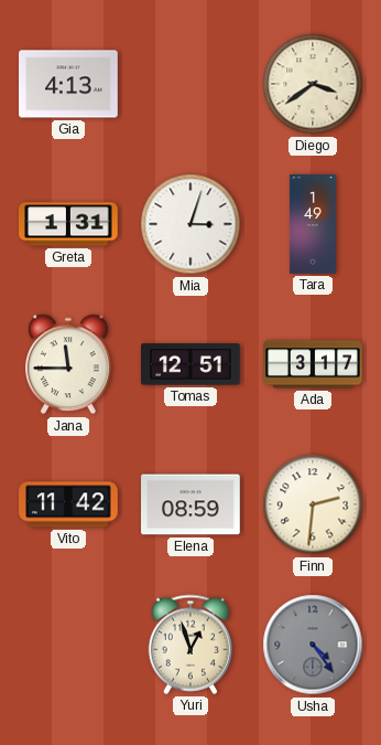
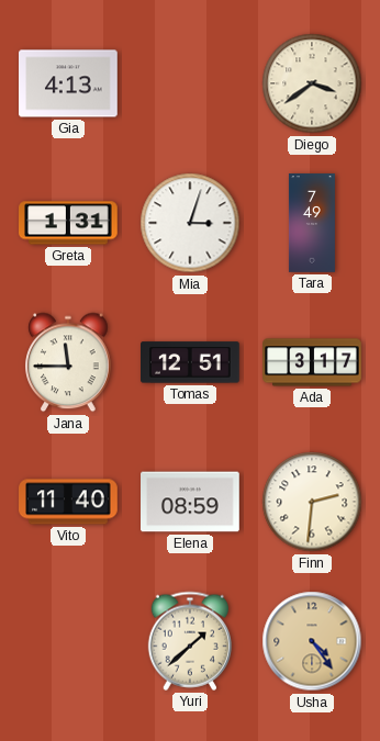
Tara: 1:49 -> 7:49 (312, 223)
Vito: 11:42 -> 11:40 (68, 502)
Yuri: 12:57 -> 1:38 (189, 641)
Usha dial: grey -> champagne (312, 641)
